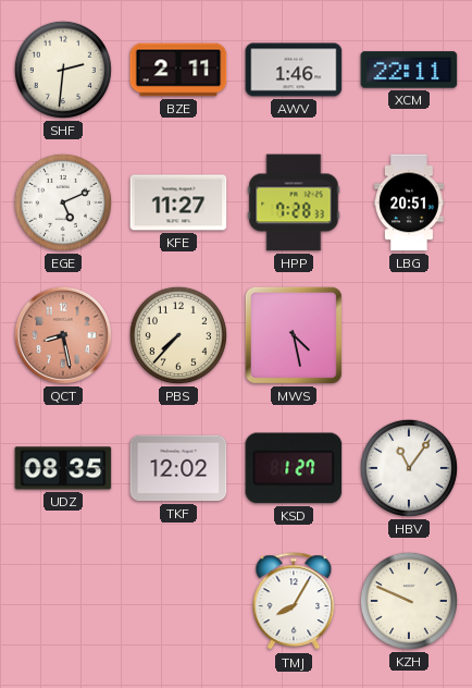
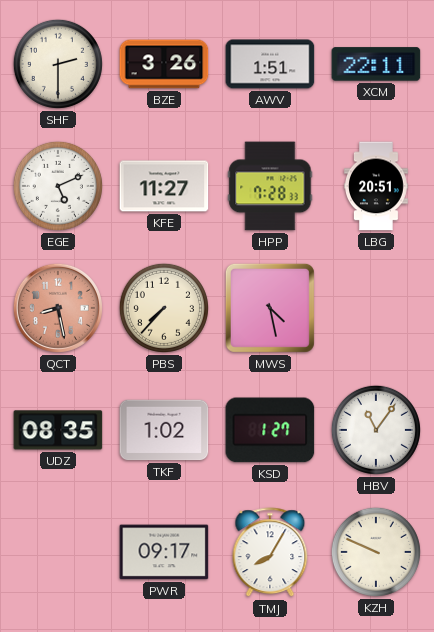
SHF: 2:31 -> 2:30 (58, 64)
BZE: 2:11 -> 3:26 (164, 64)
AWV: 1:46 -> 1:51 (270, 64)
TKF: 12:02 -> 1:02 (164, 430)
PWR: none -> 09:17 (164, 552)
